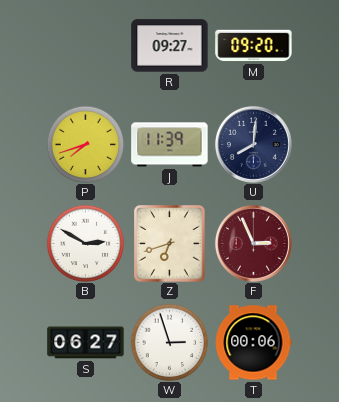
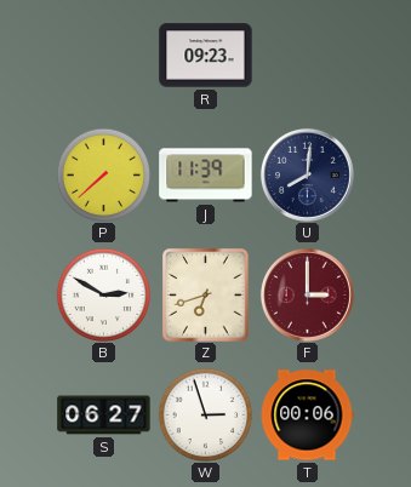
R: 09:27 -> 09:23 (206, 56)
M: 09:20 -> none (254, 46)
P: 7:42 -> 7:38 (103, 174)
F: 2:56 -> 3:00 (307, 294)
